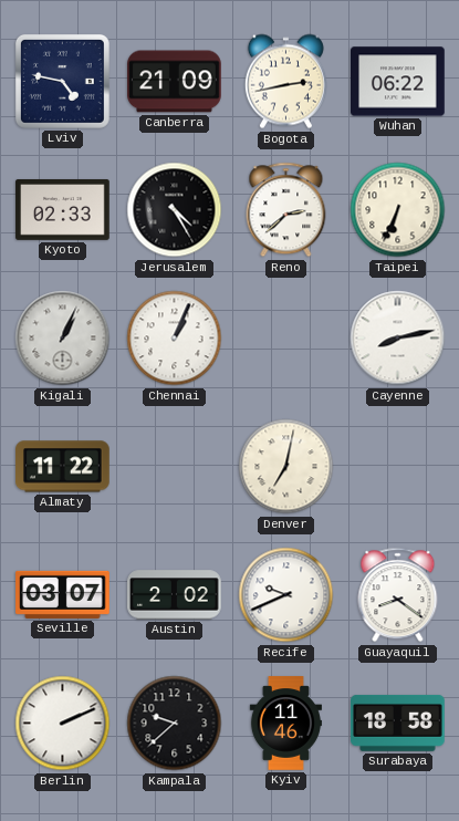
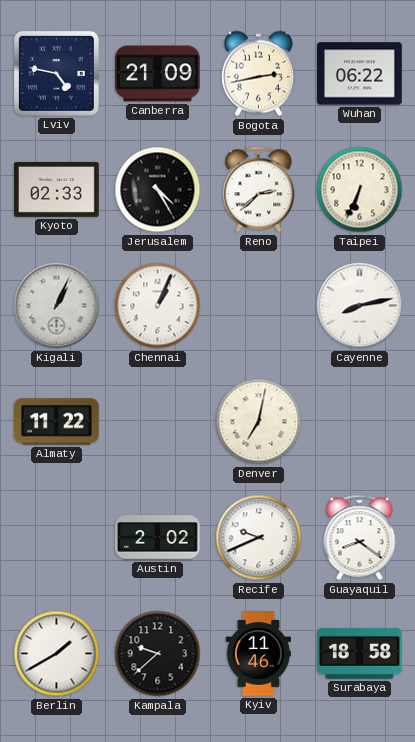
Seville: 03:07 -> none (63, 594)
Berlin: 2:11 -> 1:40 (57, 654)
